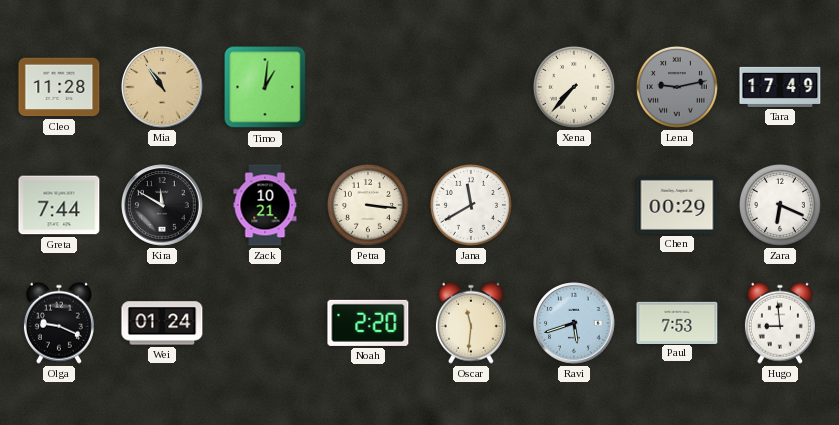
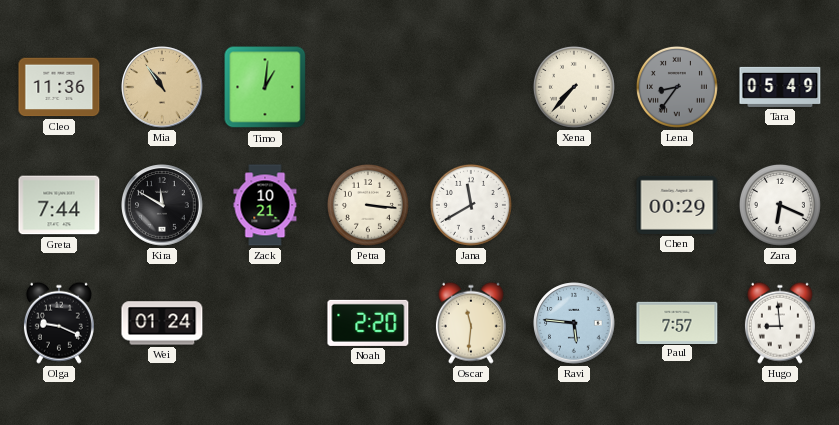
Cleo: 11:28 -> 11:36 (59, 87)
Lena: 9:13 -> 8:36 (677, 87)
Tara: 17:49 -> 05:49 (780, 87)
Ravi: 5:42 -> 5:46 (574, 323)
Paul: 7:53 -> 7:57 (677, 322)
